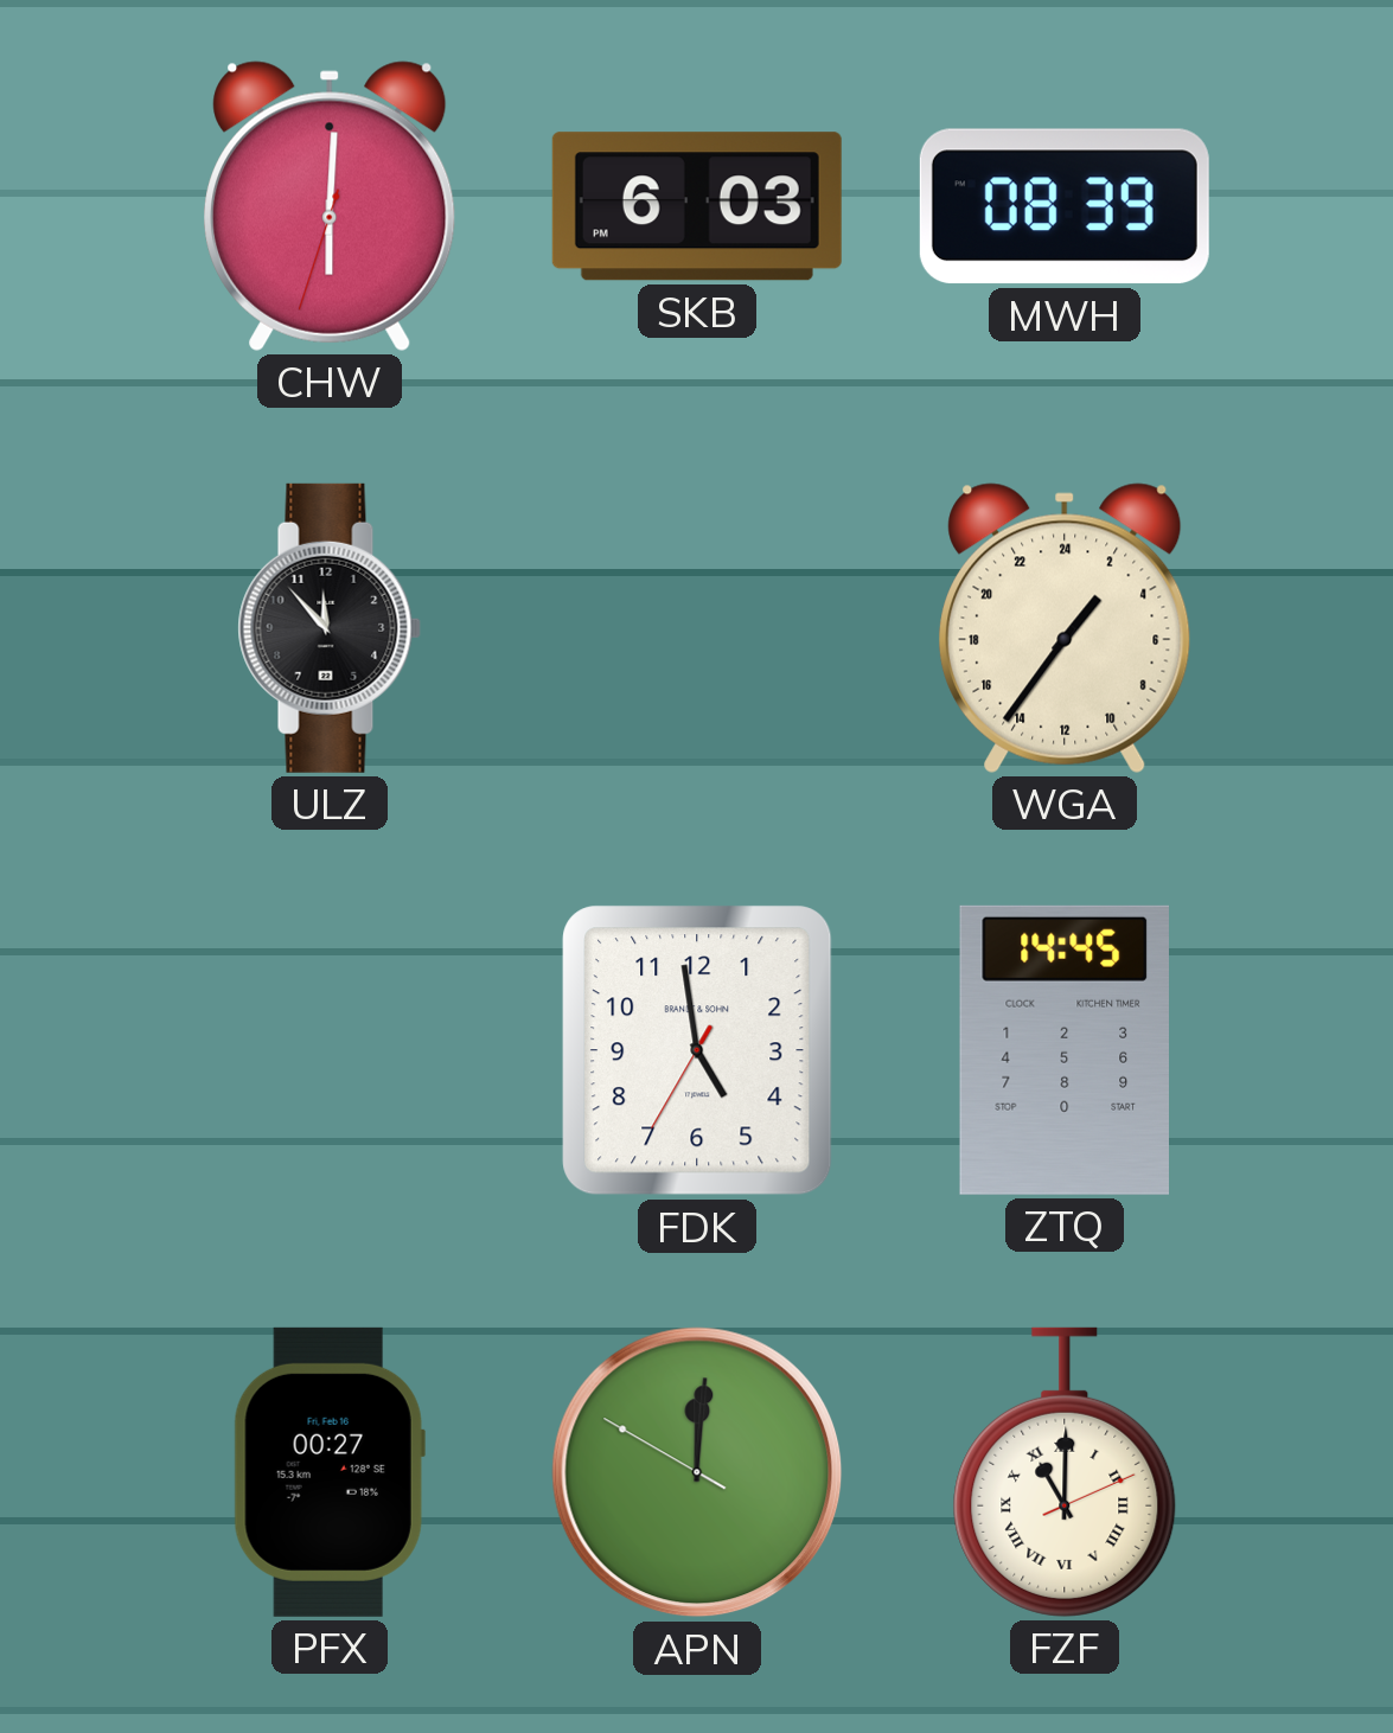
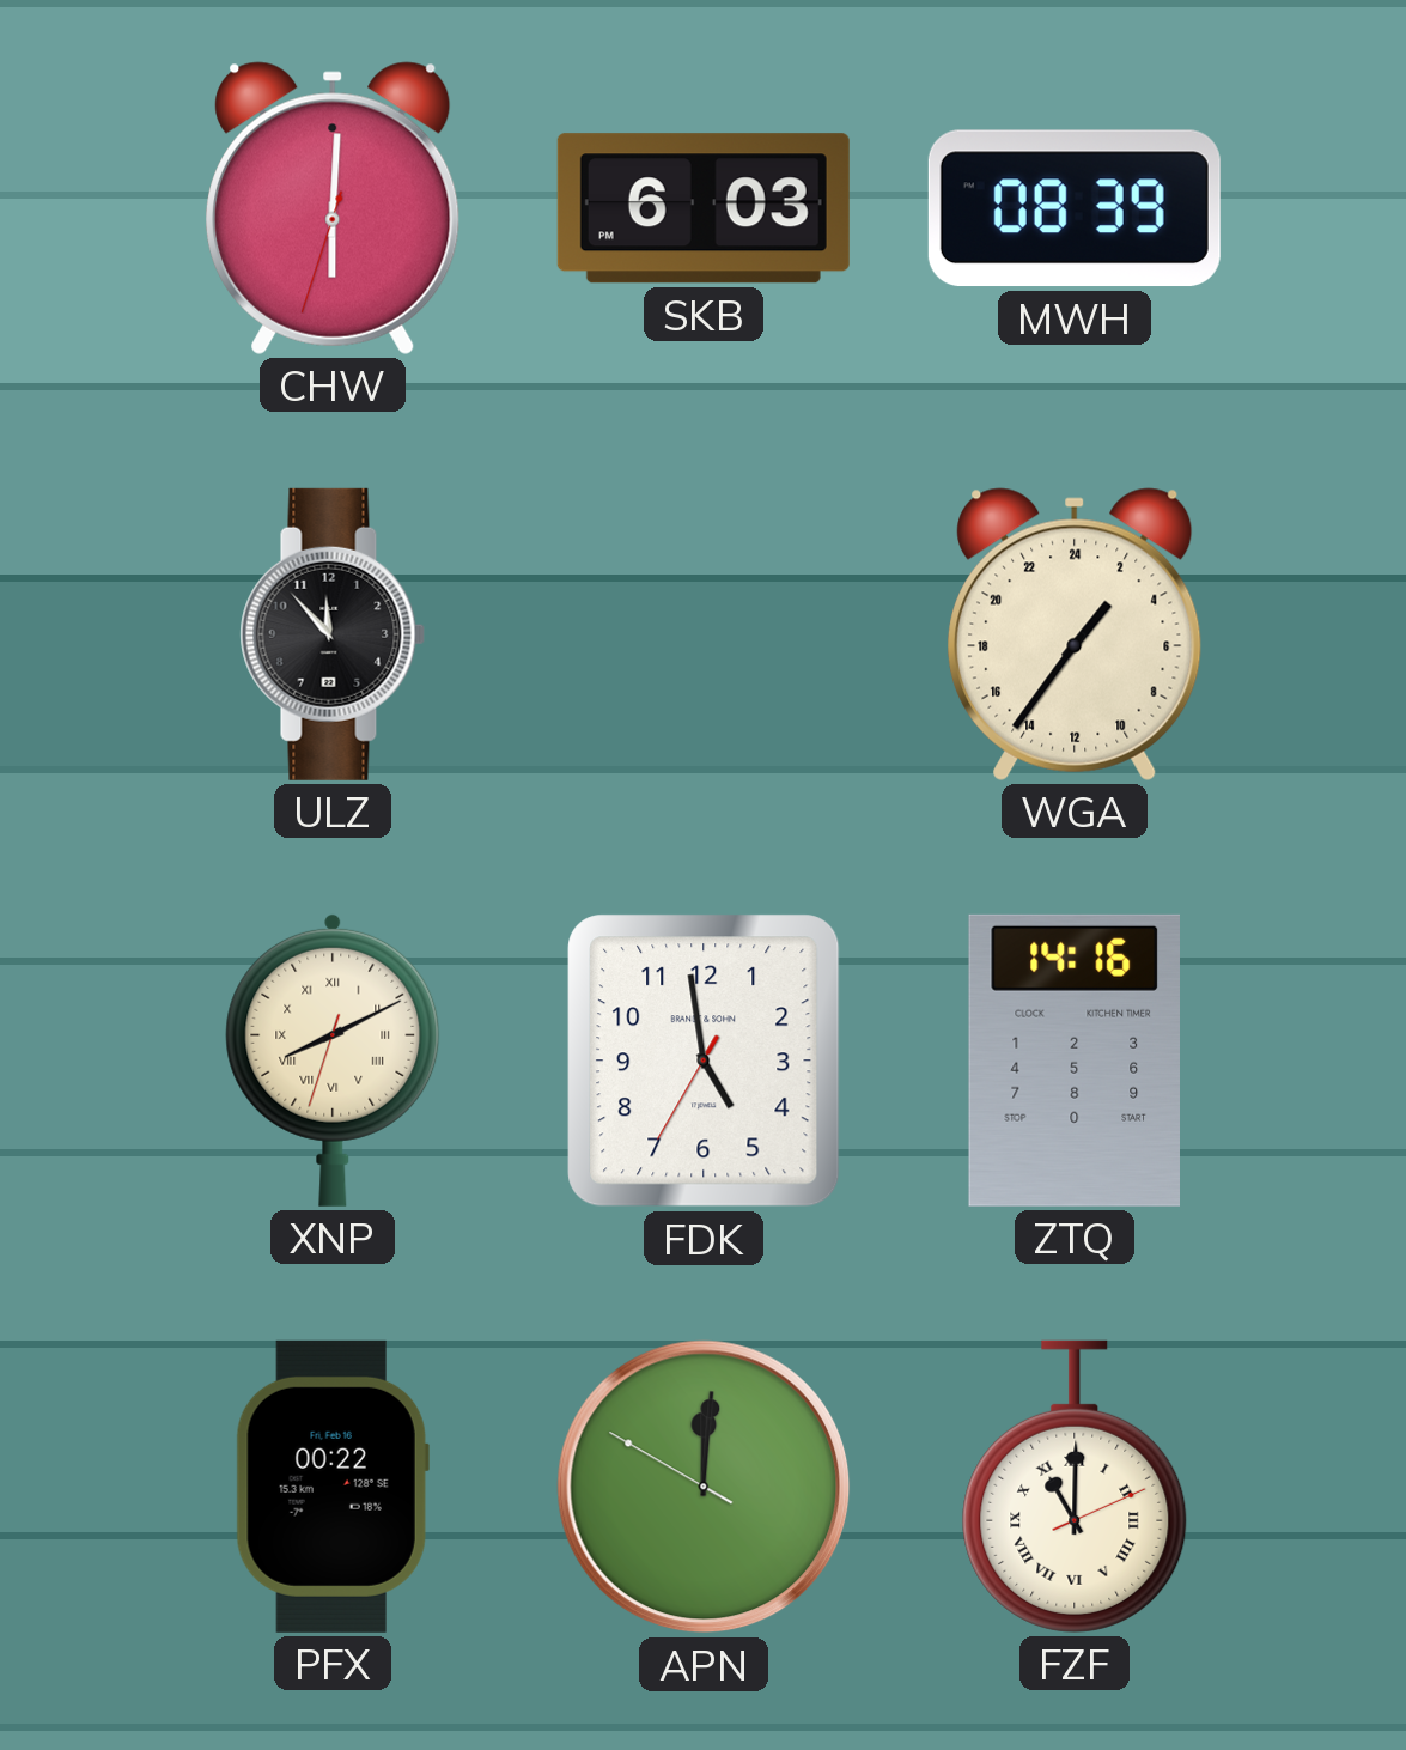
XNP: none -> 8:10 (333, 1059)
ZTQ: 14:45 -> 14:16 (1073, 1061)
PFX: 00:27 -> 00:22 (333, 1487)
